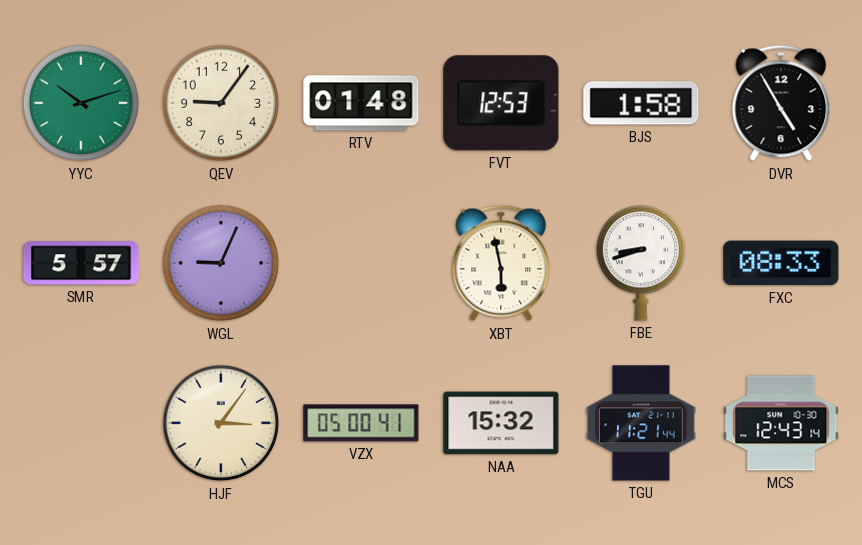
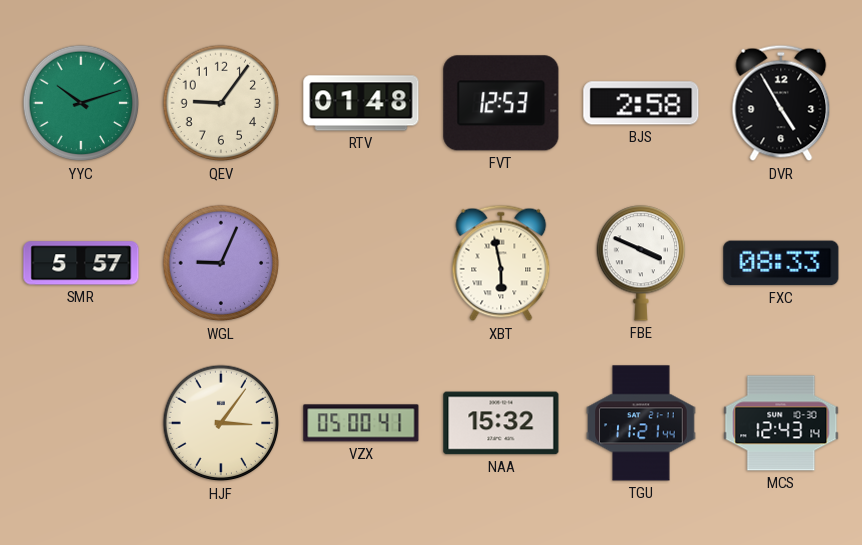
BJS: 1:58 -> 2:58 (641, 103)
FBE: 8:42 -> 3:49 (640, 263)
